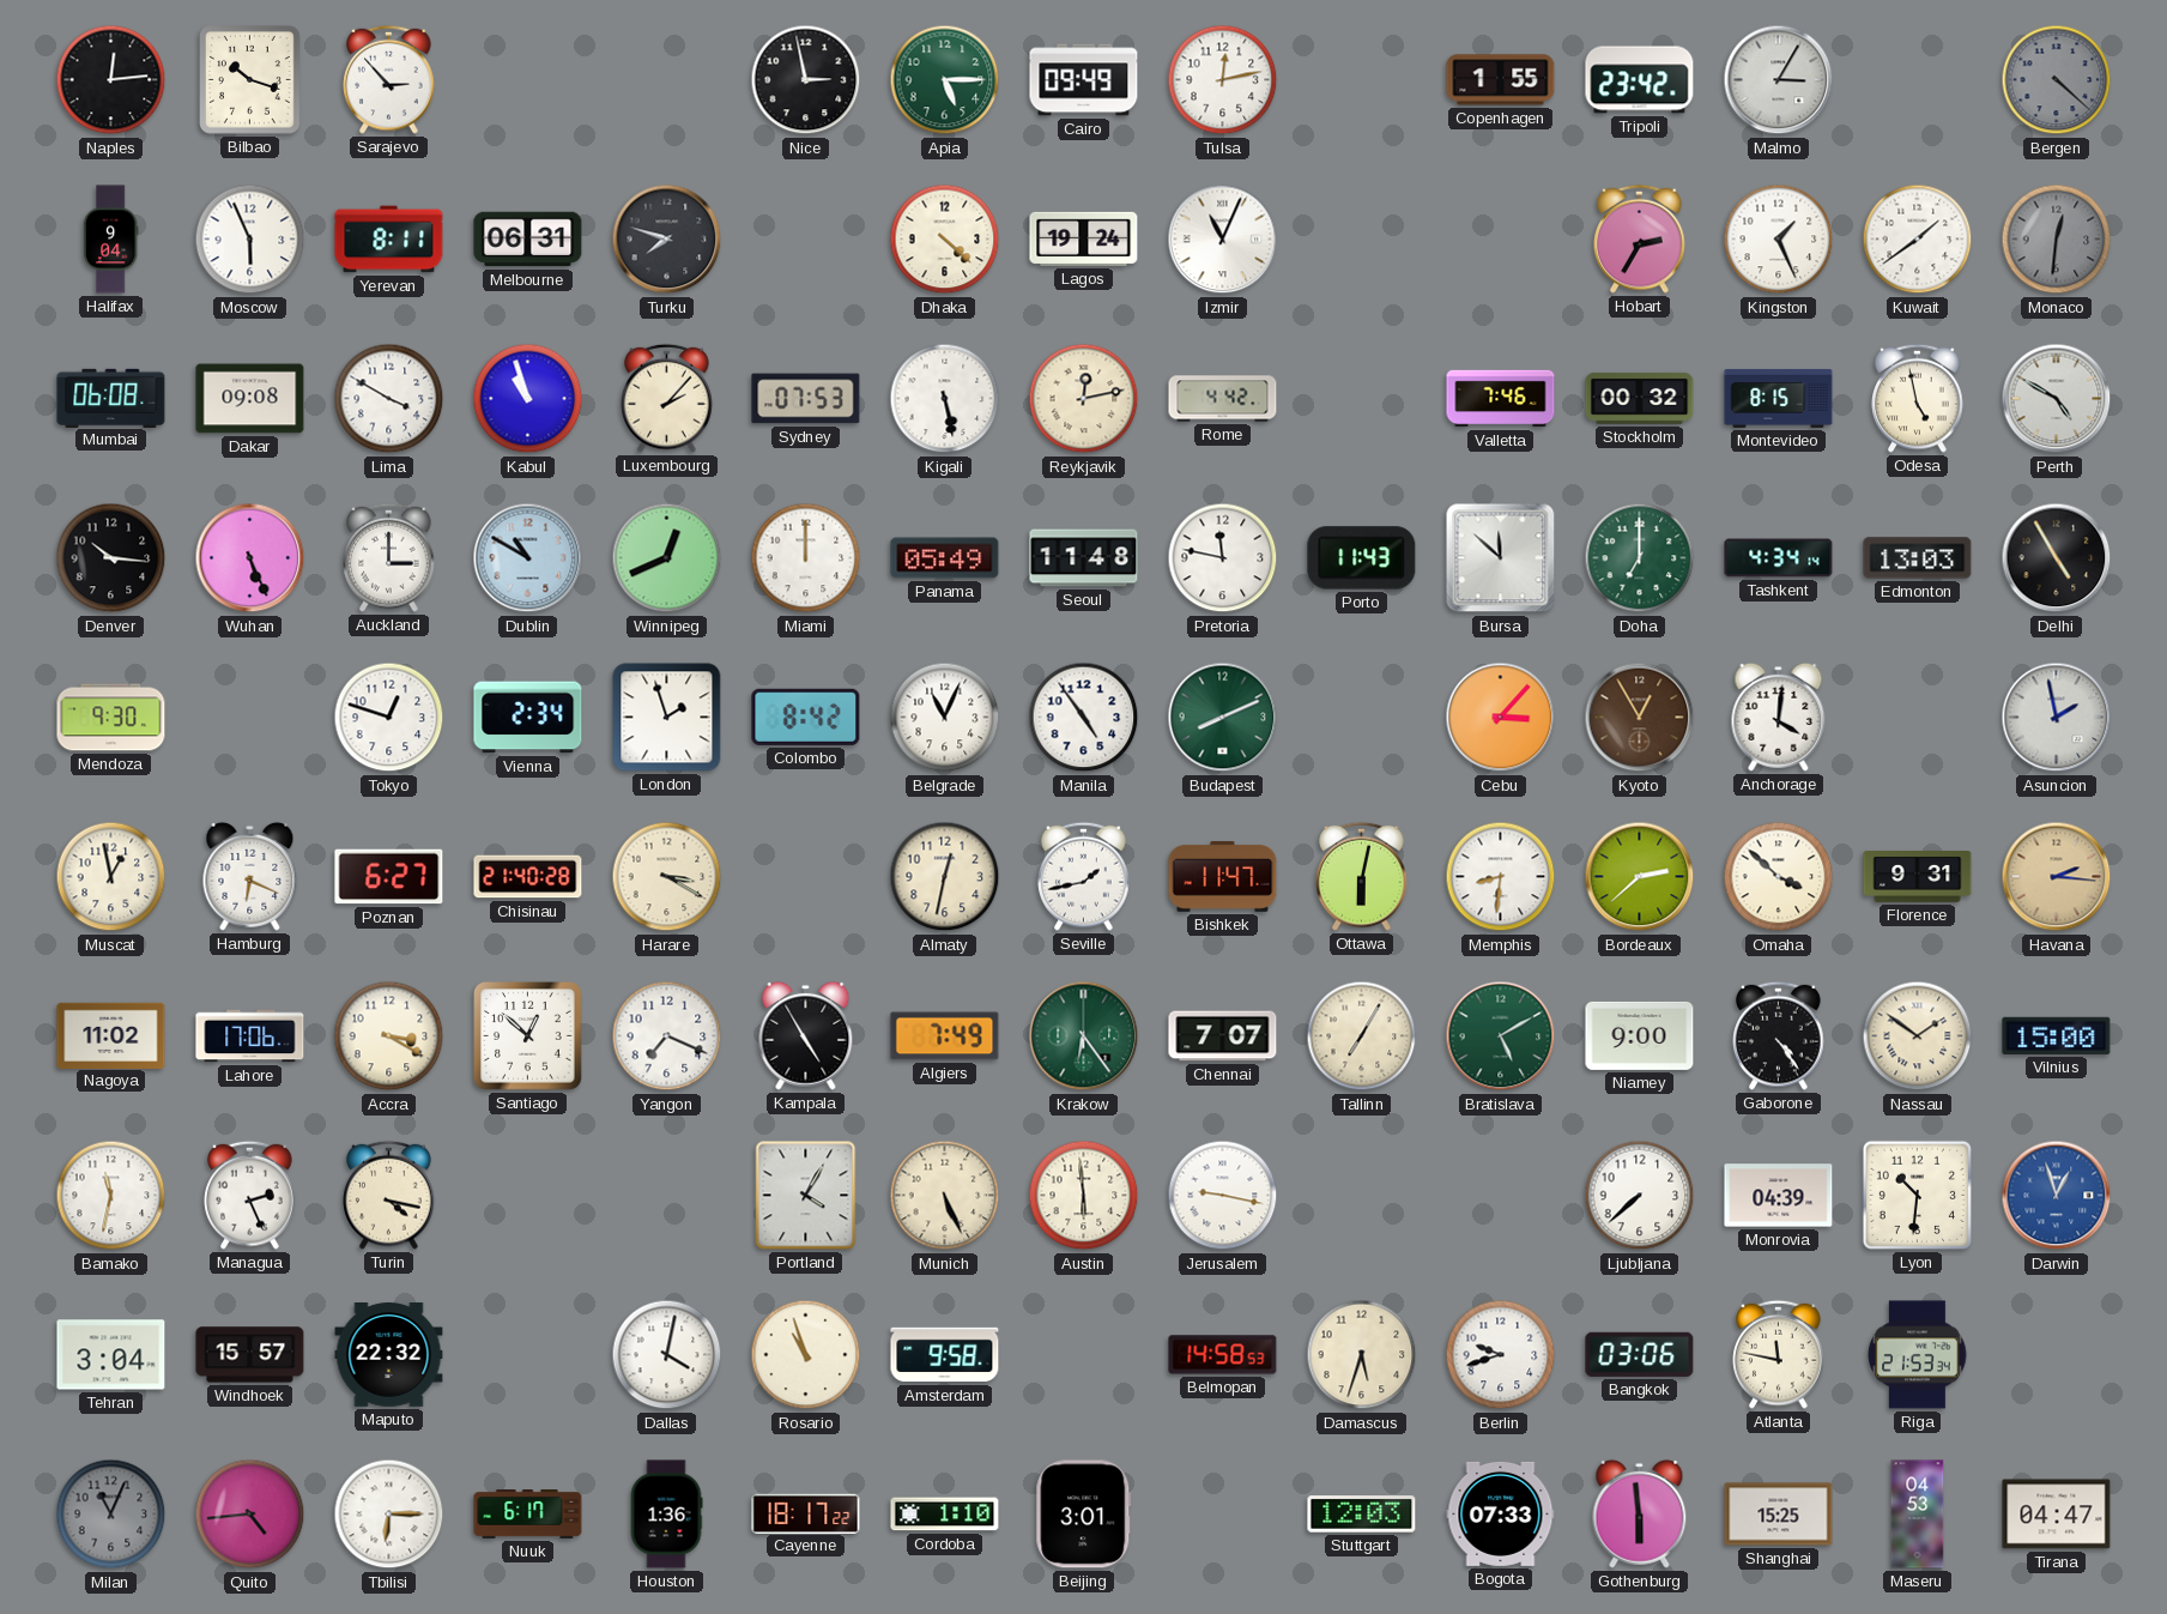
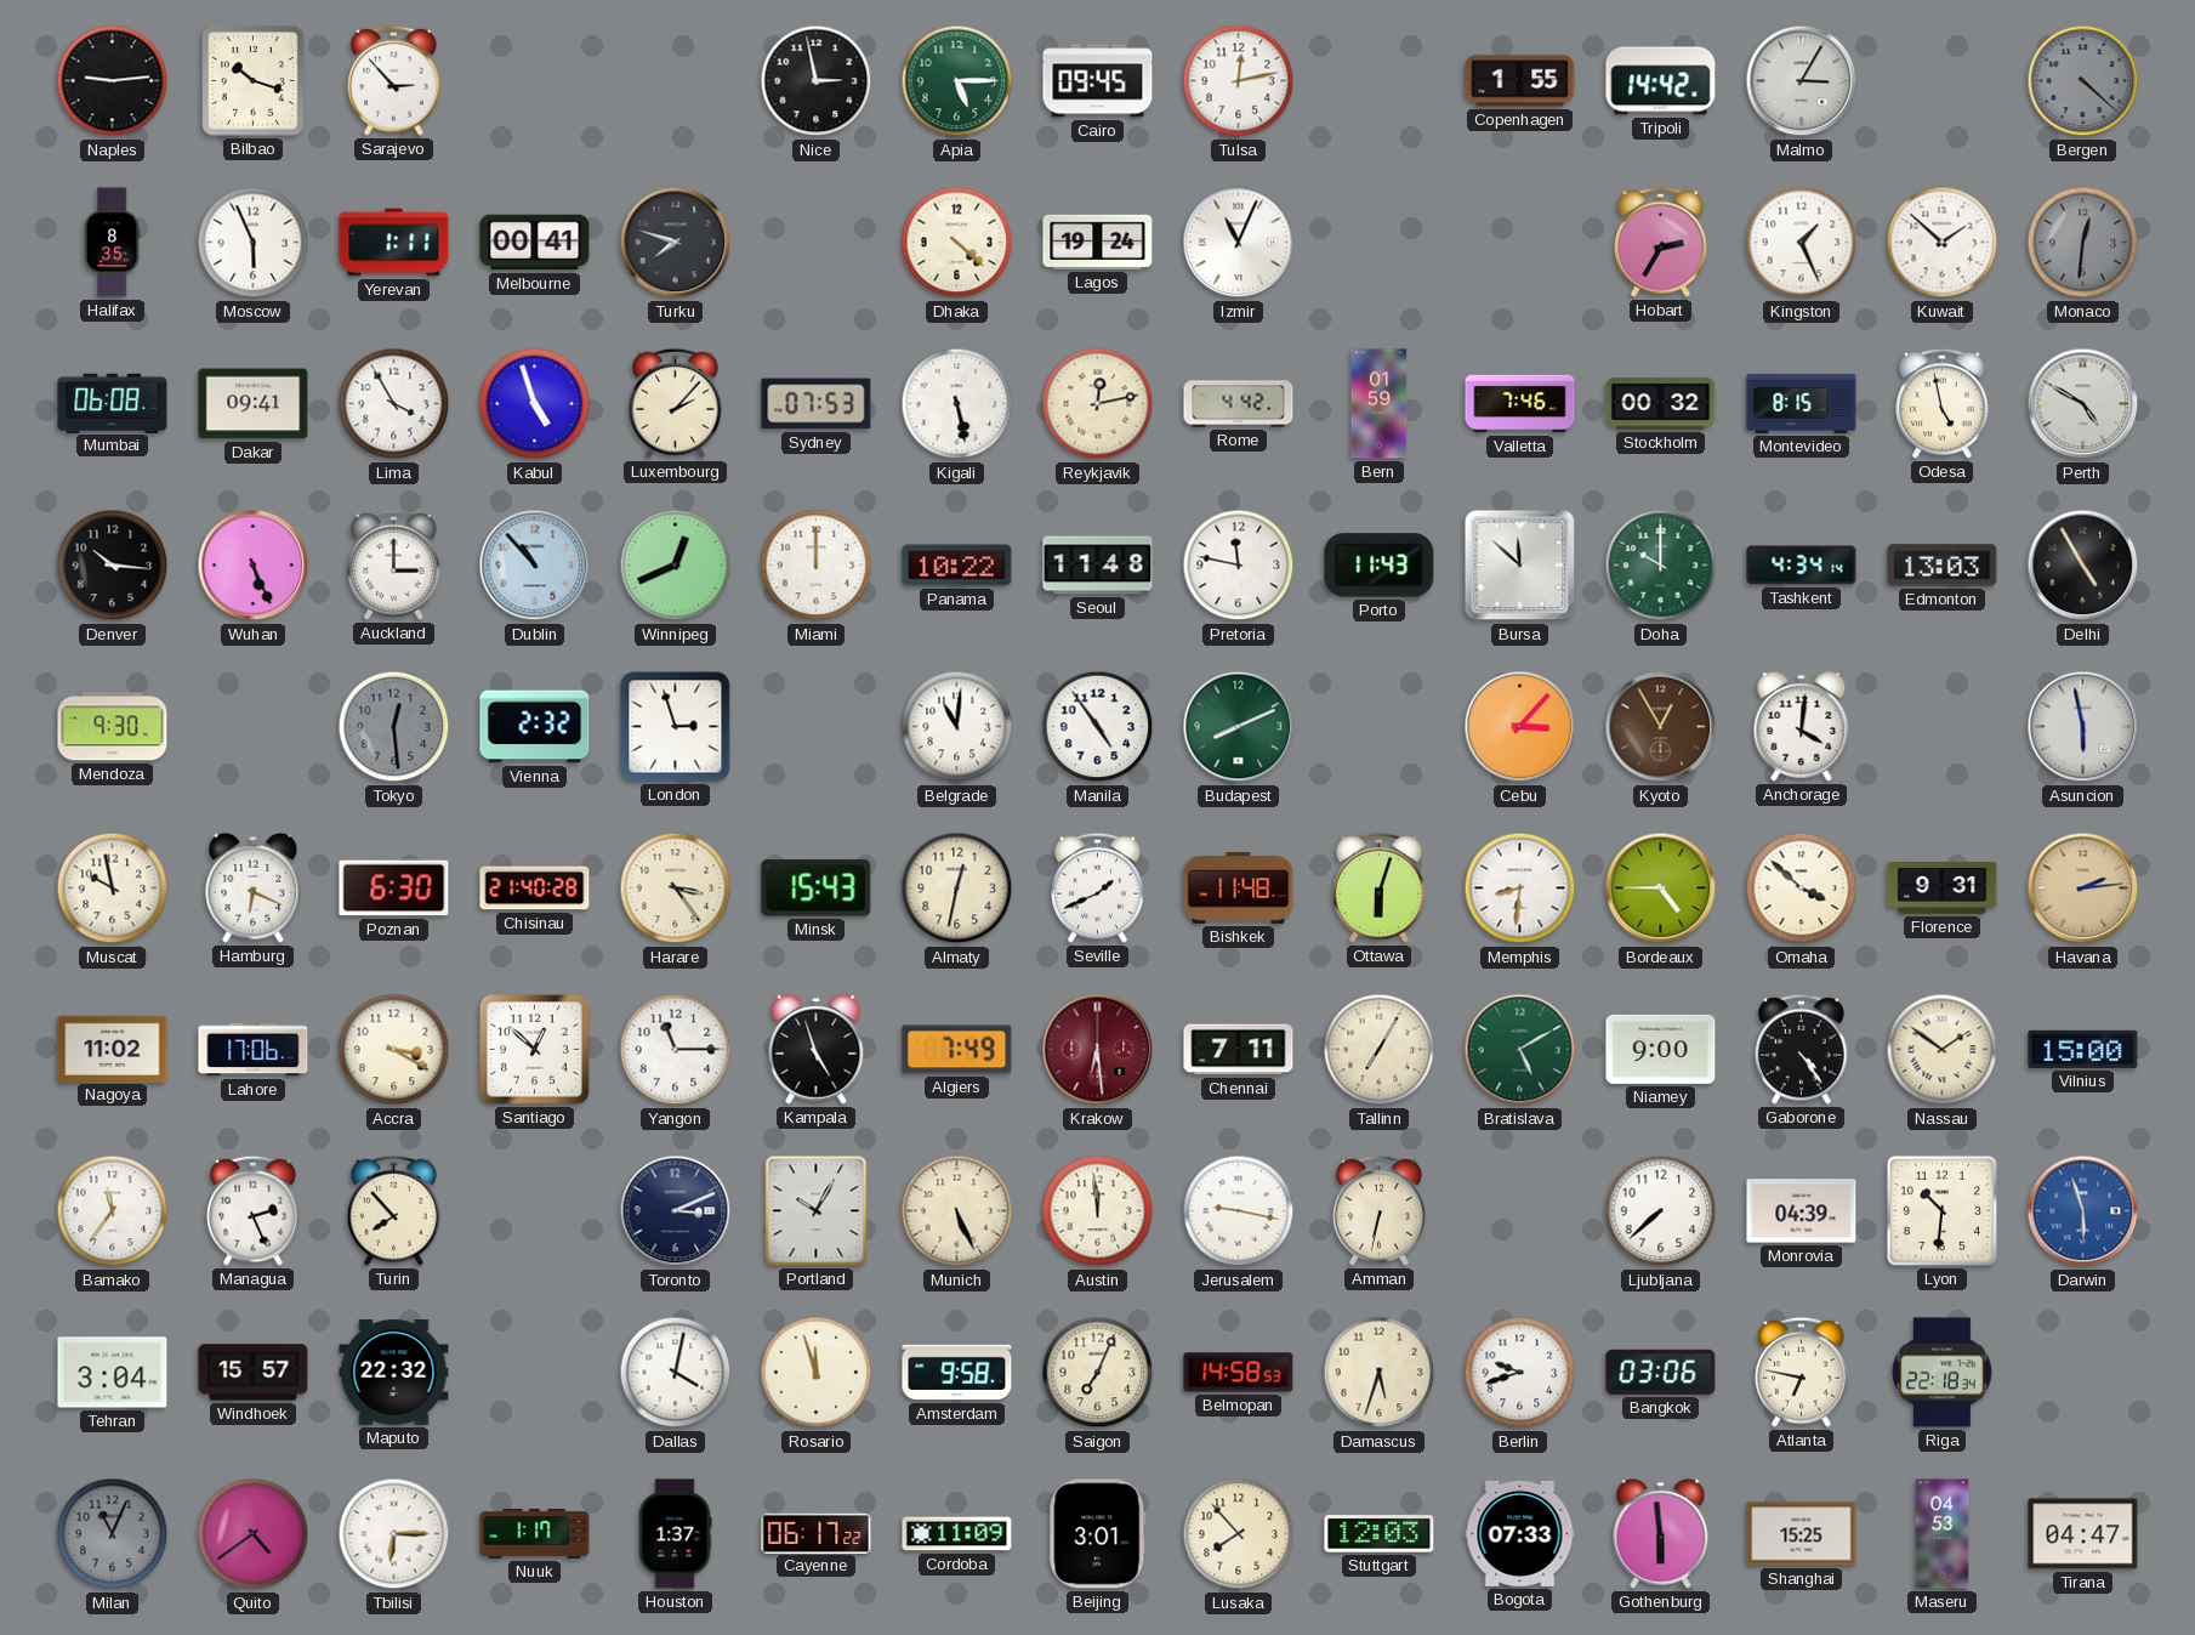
Naples: 12:14 -> 9:14 (113, 81)
Cairo: 09:49 -> 09:45 (1098, 81)
Tripoli: 23:42 -> 14:42 (1661, 81)
Halifax: 9:04 -> 8:35 (112, 243)
Yerevan: 8:11 -> 1:11 (394, 243)
Melbourne: 06:31 -> 00:41 (535, 243)
Kuwait: 1:39 -> 1:52 (1943, 243)
Dakar: 09:08 -> 09:41 (254, 404)
Lima: 3:50 -> 3:55 (394, 404)
Kabul: 10:57 -> 4:57 (535, 404)
Bern: none -> 01:59 (1380, 404)
Dublin: 10:50 -> 10:53 (535, 566)
Panama: 05:49 -> 10:22 (957, 566)
Doha: 7:00 -> 10:00 (1661, 566)
Tokyo: 12:48 -> 12:29 (394, 727)
Tokyo dial: white -> grey (394, 727)
Vienna: 2:34 -> 2:32 (535, 727)
London: 1:57 -> 2:57 (676, 727)
Colombo: 8:42 -> none (806, 717)
Belgrade: 11:04 -> 11:01 (957, 727)
Asuncion: 1:58 -> 5:58 (2083, 727)
Muscat: 12:58 -> 9:58 (113, 889)
Poznan: 6:27 -> 6:30 (394, 889)
Harare: 3:20 -> 3:24 (676, 889)
Minsk: none -> 15:43 (817, 889)
Seville: 1:43 -> 1:41 (1098, 887)
Bishkek: 11:47 -> 11:48 (1239, 887)
Ottawa: 6:02 -> 6:03 (1380, 887)
Bordeaux: 2:38 -> 4:45 (1661, 889)
Havana: 2:16 -> 2:14 (2083, 889)
Yangon: 7:19 -> 11:15 (676, 1050)
Kampala: 4:55 -> 4:57 (817, 1049)
Krakow: 6:24 -> 6:29 (1098, 1050)
Krakow dial: green -> burgundy (1098, 1050)
Chennai: 7:07 -> 7:11 (1239, 1050)
Bamako: 11:32 -> 11:36 (113, 1211)
Turin: 4:17 -> 7:53 (394, 1210)
Toronto: none -> 3:11 (676, 1211)
Portland: 4:05 -> 10:05 (817, 1211)
Austin: 5:59 -> 11:59 (1098, 1211)
Amman: none -> 6:32 (1380, 1210)
Darwin: 12:57 -> 5:57 (2083, 1211)
Rosario: 10:57 -> 11:57 (817, 1373)
Saigon: none -> 7:04 (1098, 1373)
Atlanta: 11:47 -> 6:47 (1802, 1372)
Riga: 21:53 -> 22:18 (1943, 1373)
Quito: 4:44 -> 4:39 (254, 1534)
Nuuk: 6:17 -> 1:17 (535, 1534)
Houston: 1:36 -> 1:37 (675, 1534)
Cayenne: 18:17 -> 06:17 (817, 1533)
Cordoba: 1:10 -> 11:09 (957, 1534)
Lusaka: none -> 7:53 (1239, 1534)
